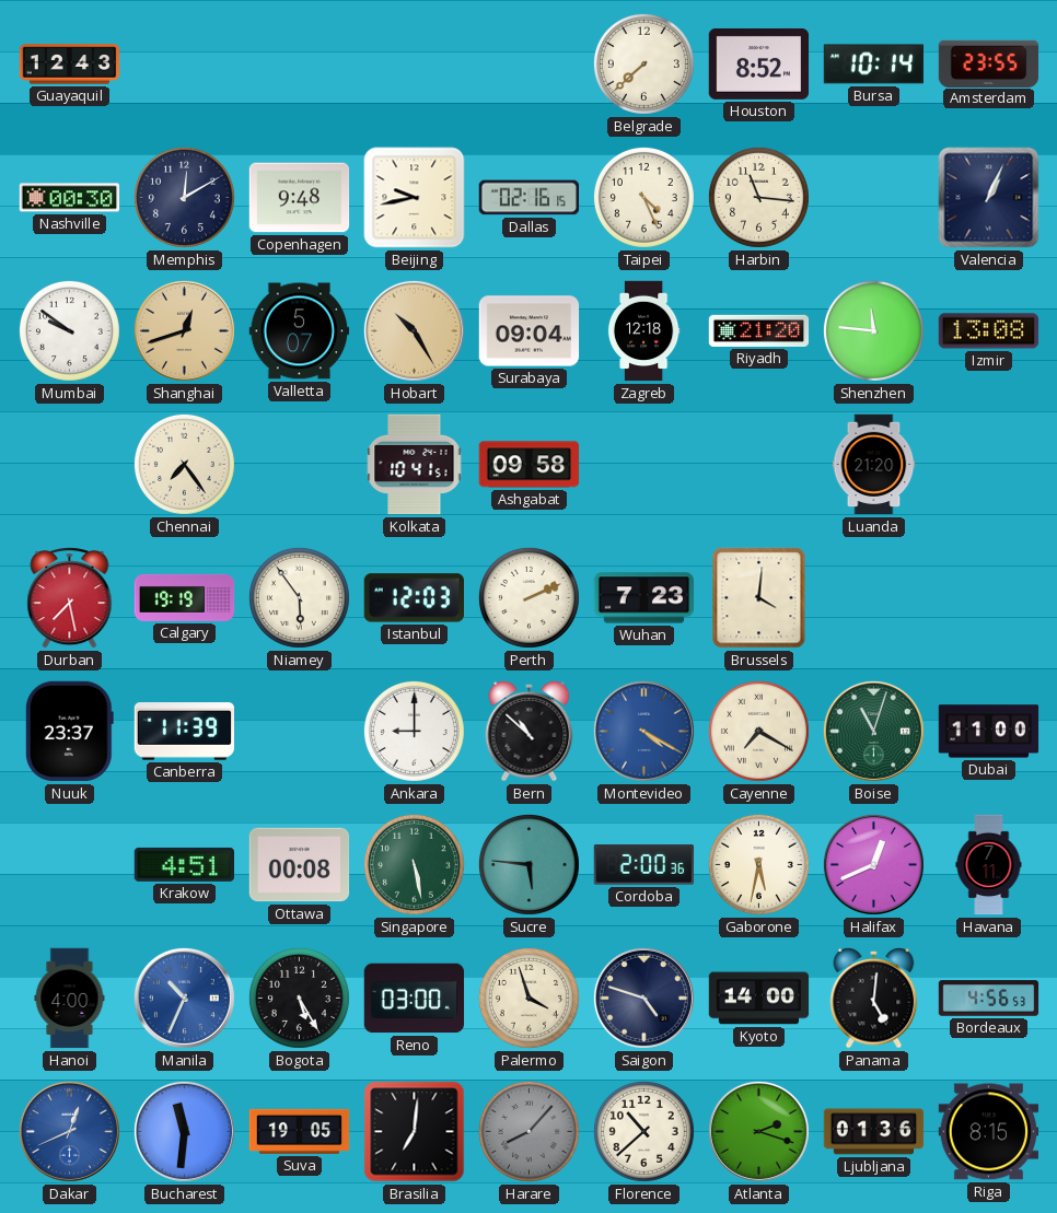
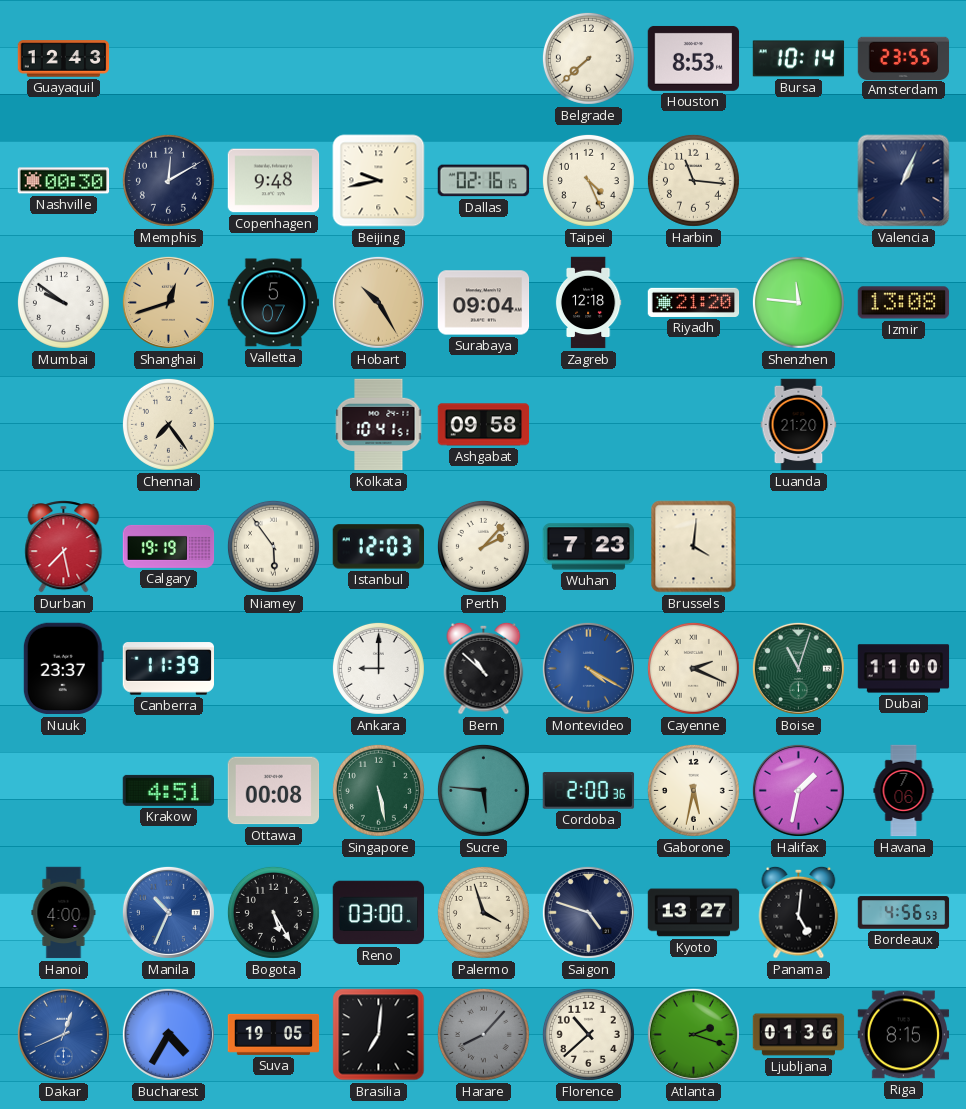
Houston: 8:52 -> 8:53 (694, 58)
Perth: 2:11 -> 2:07 (483, 546)
Cayenne: 7:20 -> 2:19 (693, 668)
Halifax: 12:41 -> 1:32 (798, 790)
Havana: 7:11 -> 7:06 (904, 791)
Kyoto: 14:00 -> 13:27 (694, 913)
Bucharest: 11:31 -> 4:35 (168, 1034)
